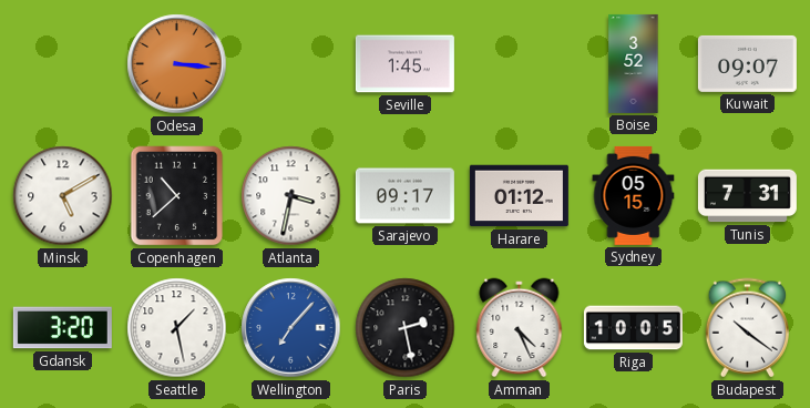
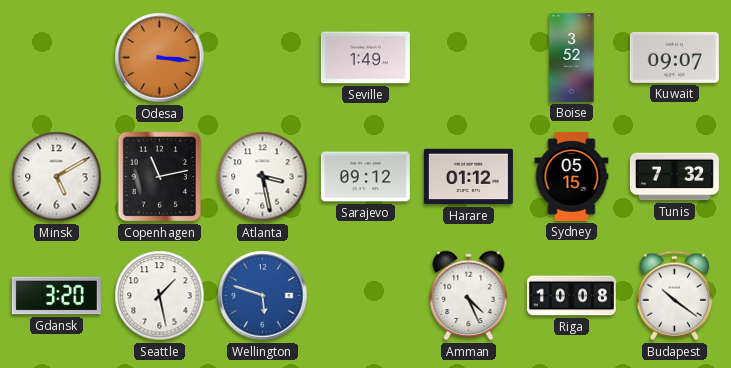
Seville: 1:45 -> 1:49 (365, 58)
Copenhagen: 10:38 -> 11:13 (160, 177)
Atlanta: 3:32 -> 3:28 (263, 177)
Sarajevo: 09:17 -> 09:12 (365, 177)
Tunis: 7:31 -> 7:32 (674, 177)
Wellington: 7:07 -> 5:48 (263, 296)
Paris: 2:28 -> none (406, 328)
Riga: 10:05 -> 10:08 (571, 296)
